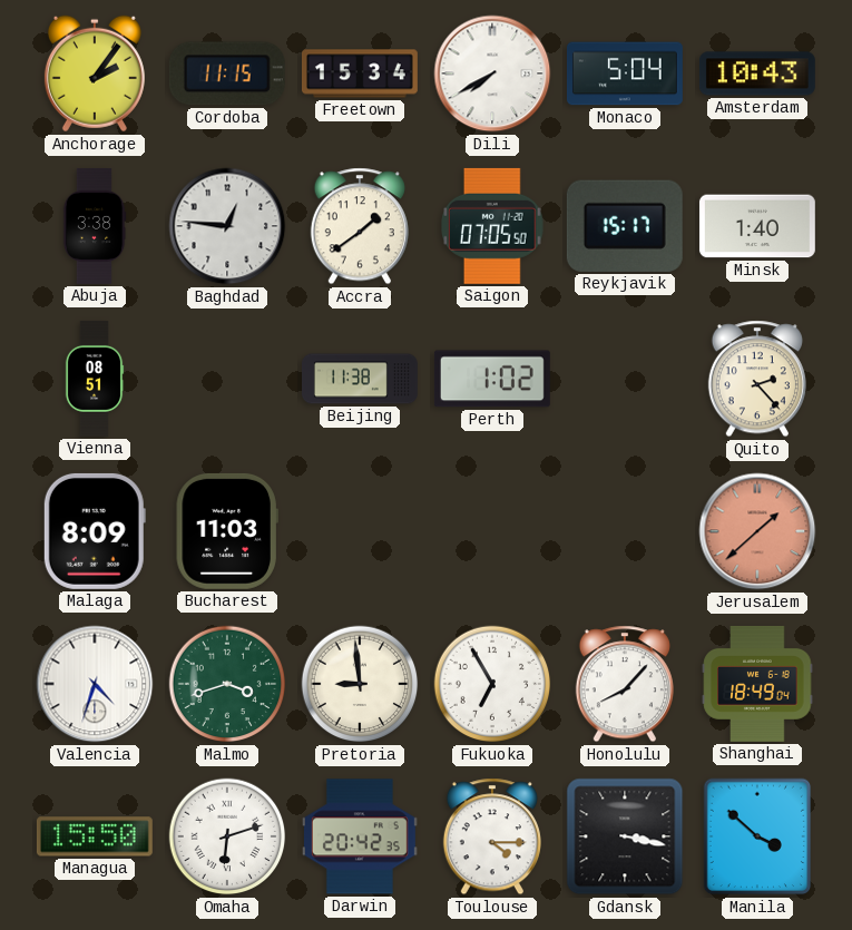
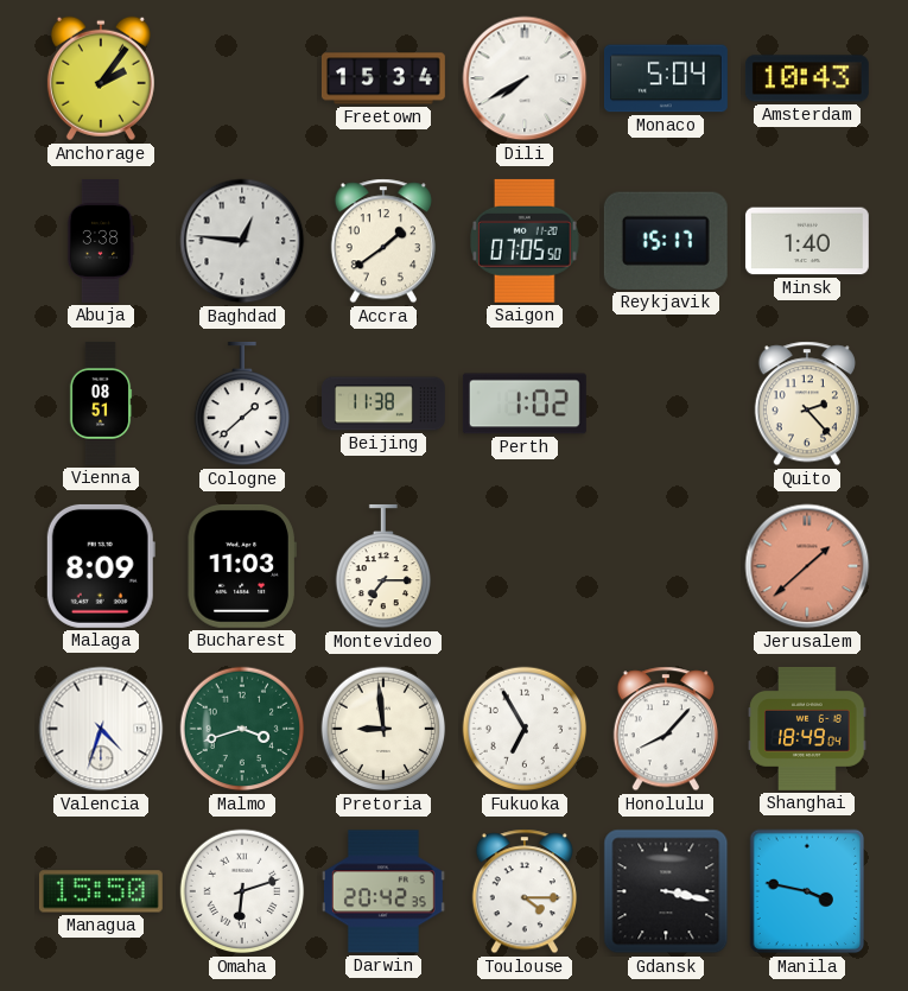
Cordoba: 11:15 -> none (227, 74)
Cologne: none -> 1:38 (241, 404)
Montevideo: none -> 7:15 (382, 566)
Manila: 3:52 -> 3:47 (807, 891)
